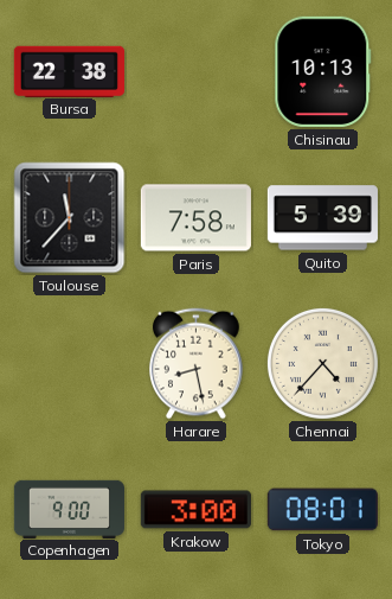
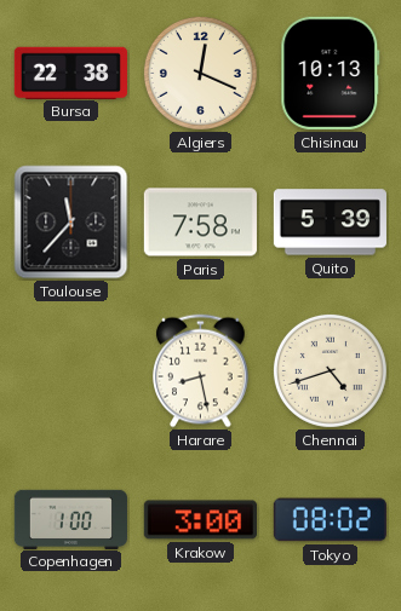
Algiers: none -> 12:19 (200, 73)
Chennai: 4:37 -> 4:42 (330, 370)
Copenhagen: 9:00 -> 1:00 (70, 519)
Tokyo: 08:01 -> 08:02 (330, 520)
